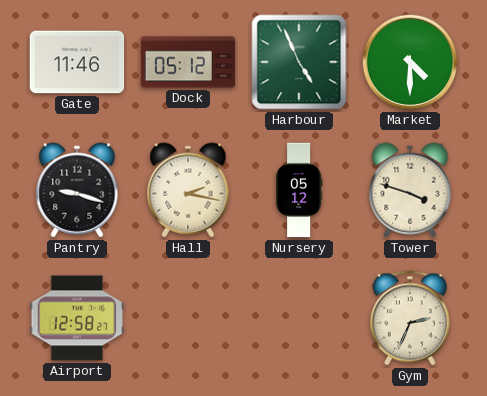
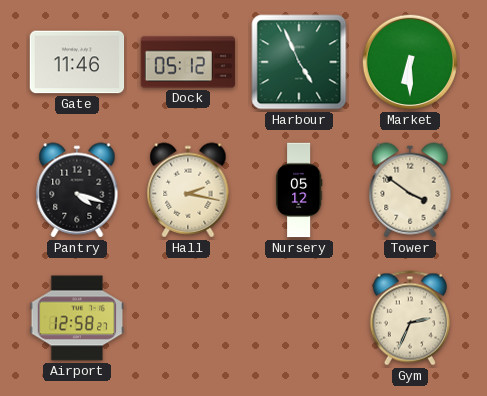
Market: 4:30 -> 6:30 (410, 62)
Pantry: 9:18 -> 4:18 (77, 190)
Tower: 3:48 -> 3:51 (410, 190)
